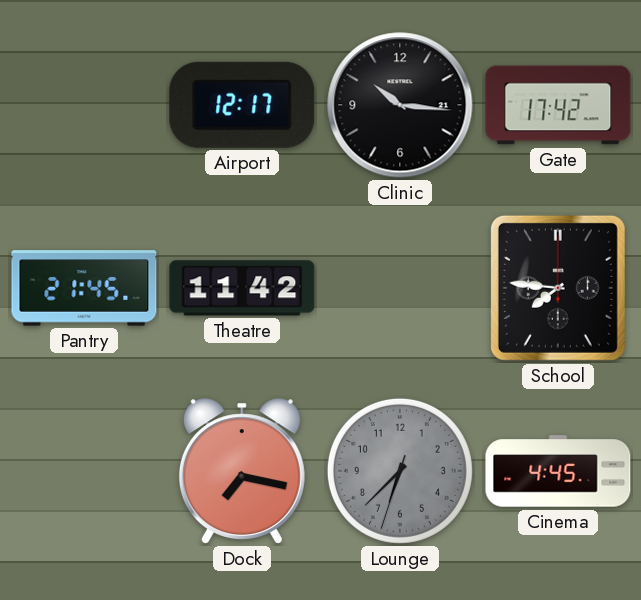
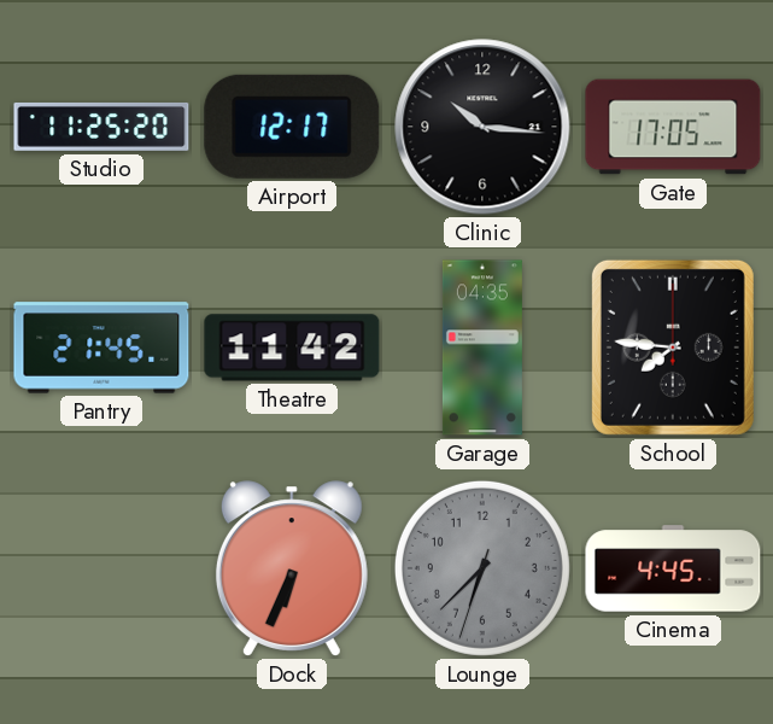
Studio: none -> 11:25 (101, 127)
Gate: 17:42 -> 17:05 (673, 127)
Garage: none -> 04:35 (482, 348)
Dock: 7:17 -> 6:34 (292, 568)
